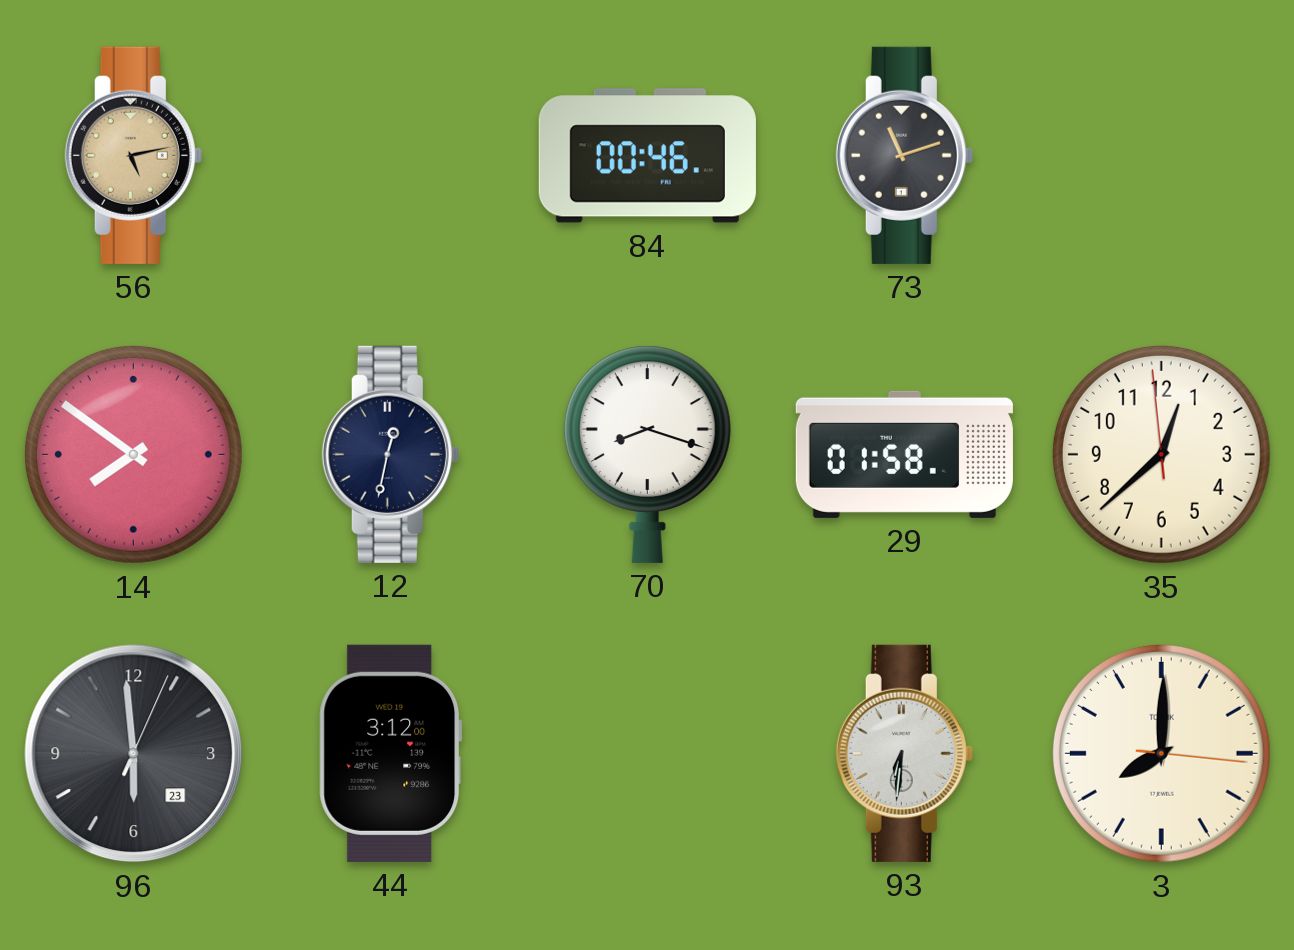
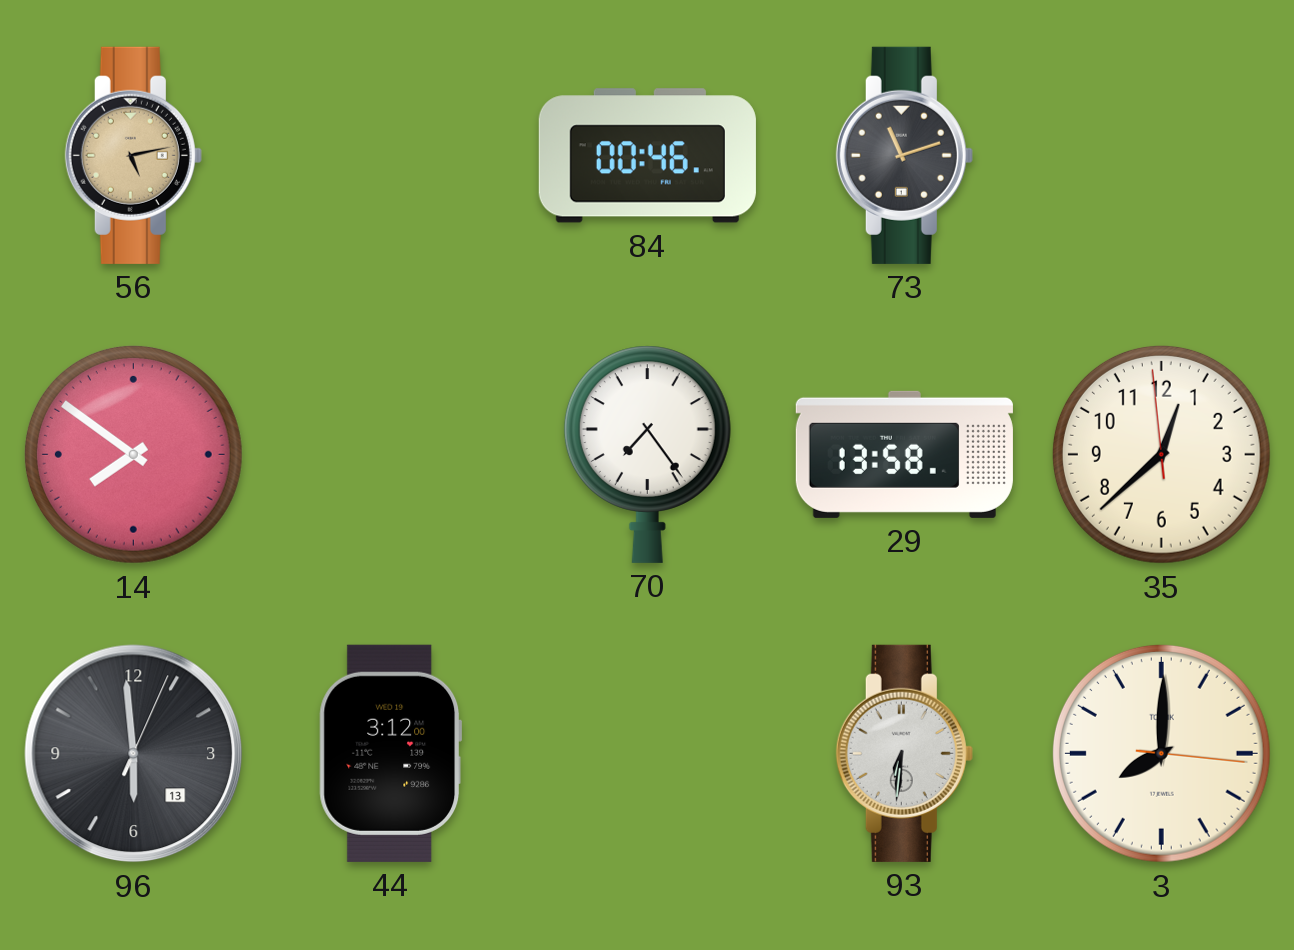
12: 12:32 -> none (390, 454)
70: 8:18 -> 7:24 (647, 454)
29: 01:58 -> 13:58 (904, 454)
96 date: 23 -> 13 (134, 754)
